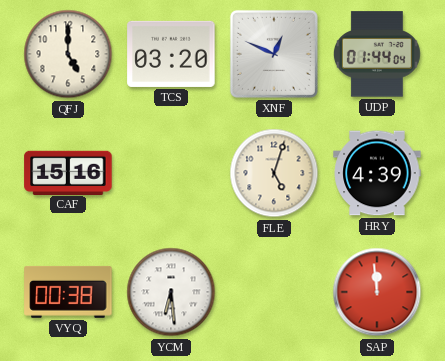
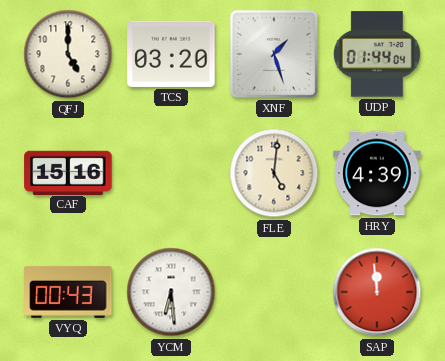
XNF: 12:49 -> 1:27 (274, 54)
FLE: 5:03 -> 5:01 (274, 173)
VYQ: 00:38 -> 00:43 (68, 292)
